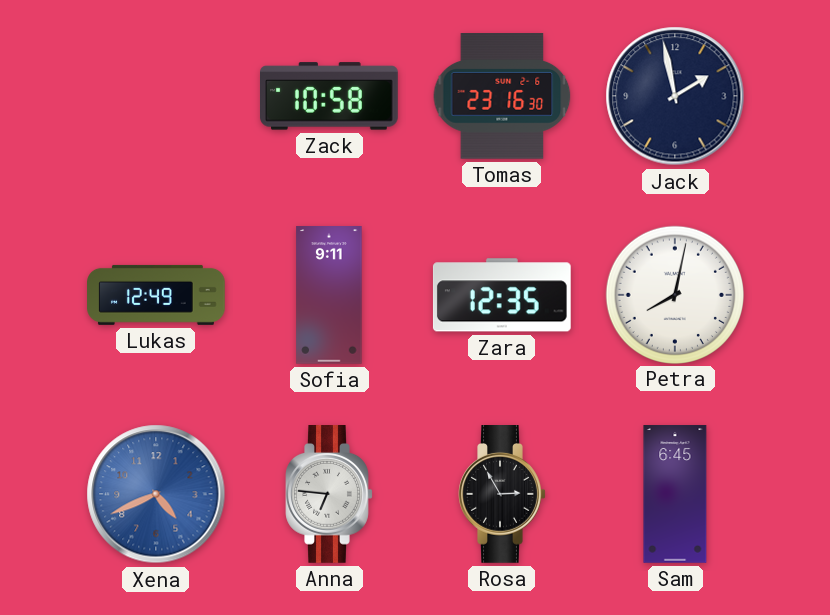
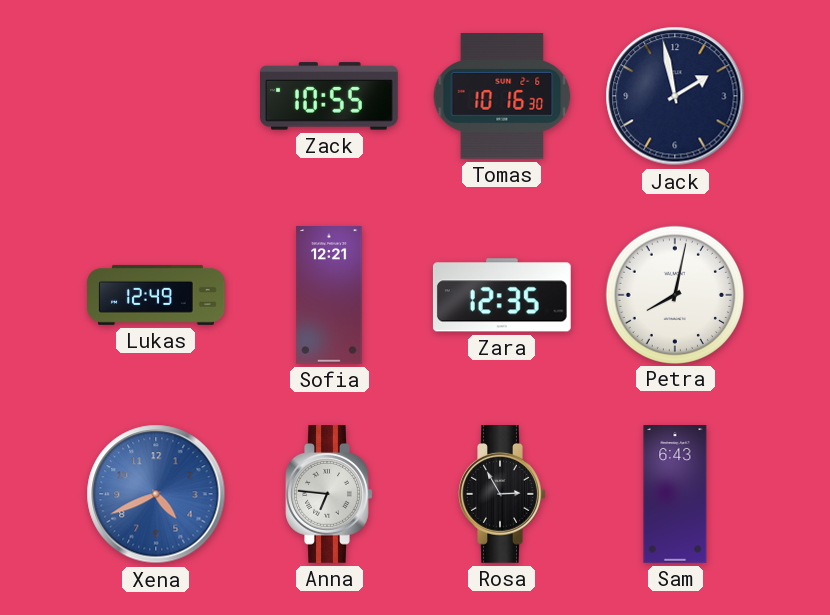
Zack: 10:58 -> 10:55 (330, 96)
Tomas: 23:16 -> 10:16 (502, 96)
Sofia: 9:11 -> 12:21 (329, 295)
Sam: 6:45 -> 6:43 (675, 494)
